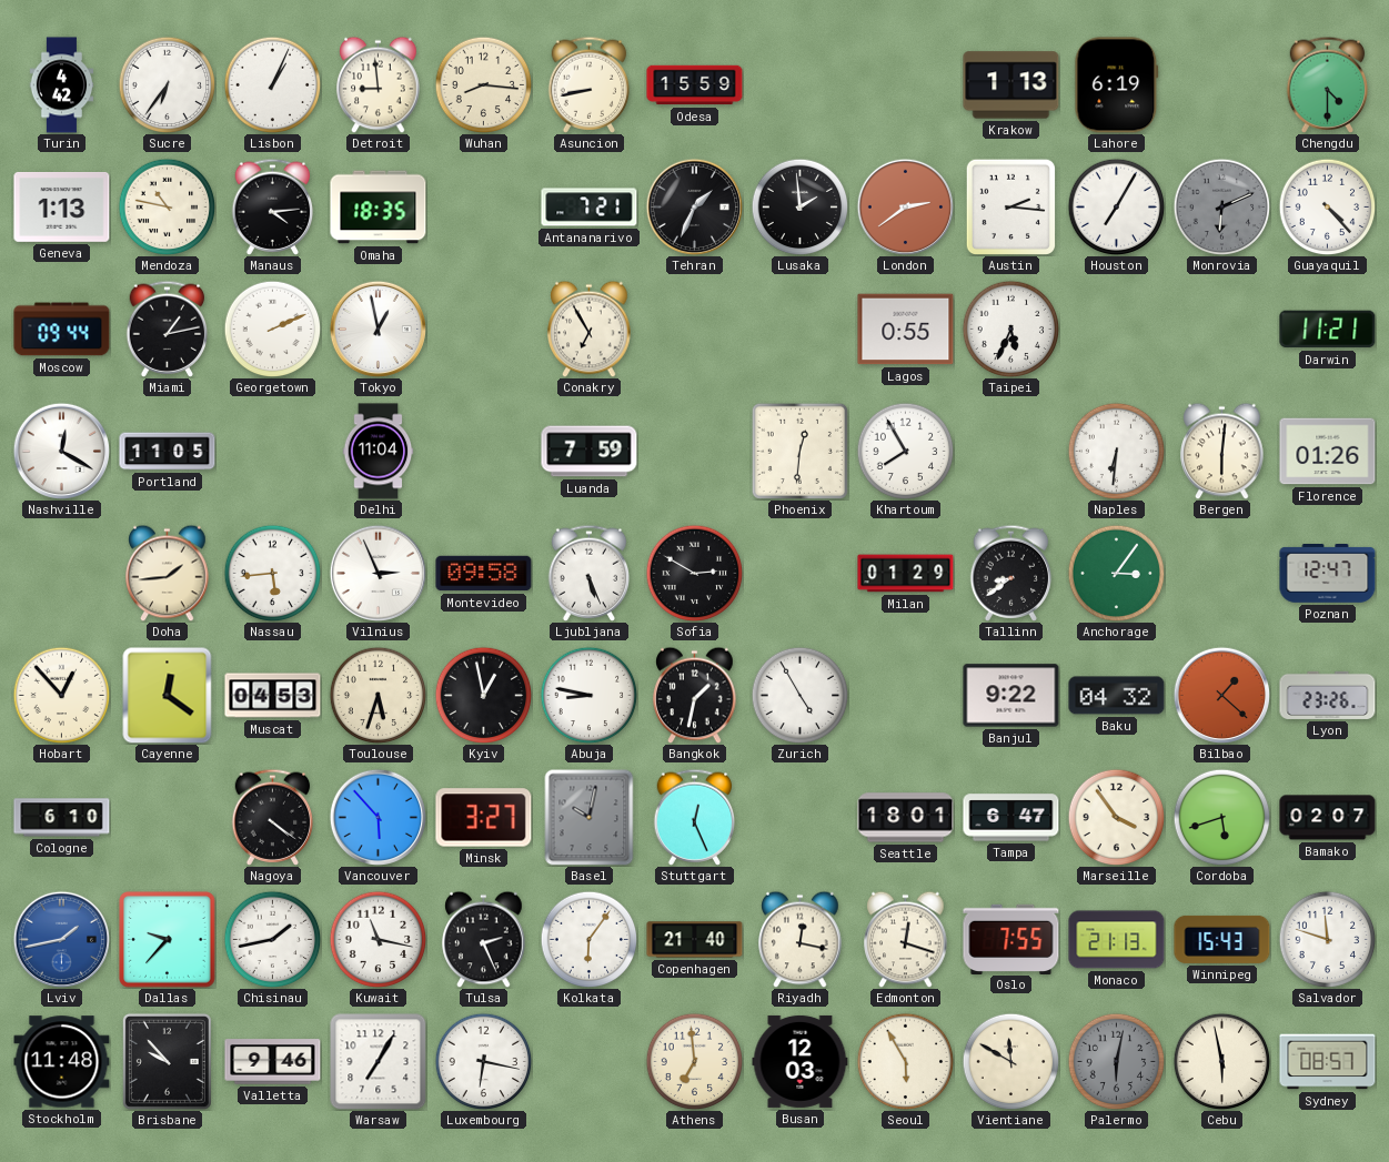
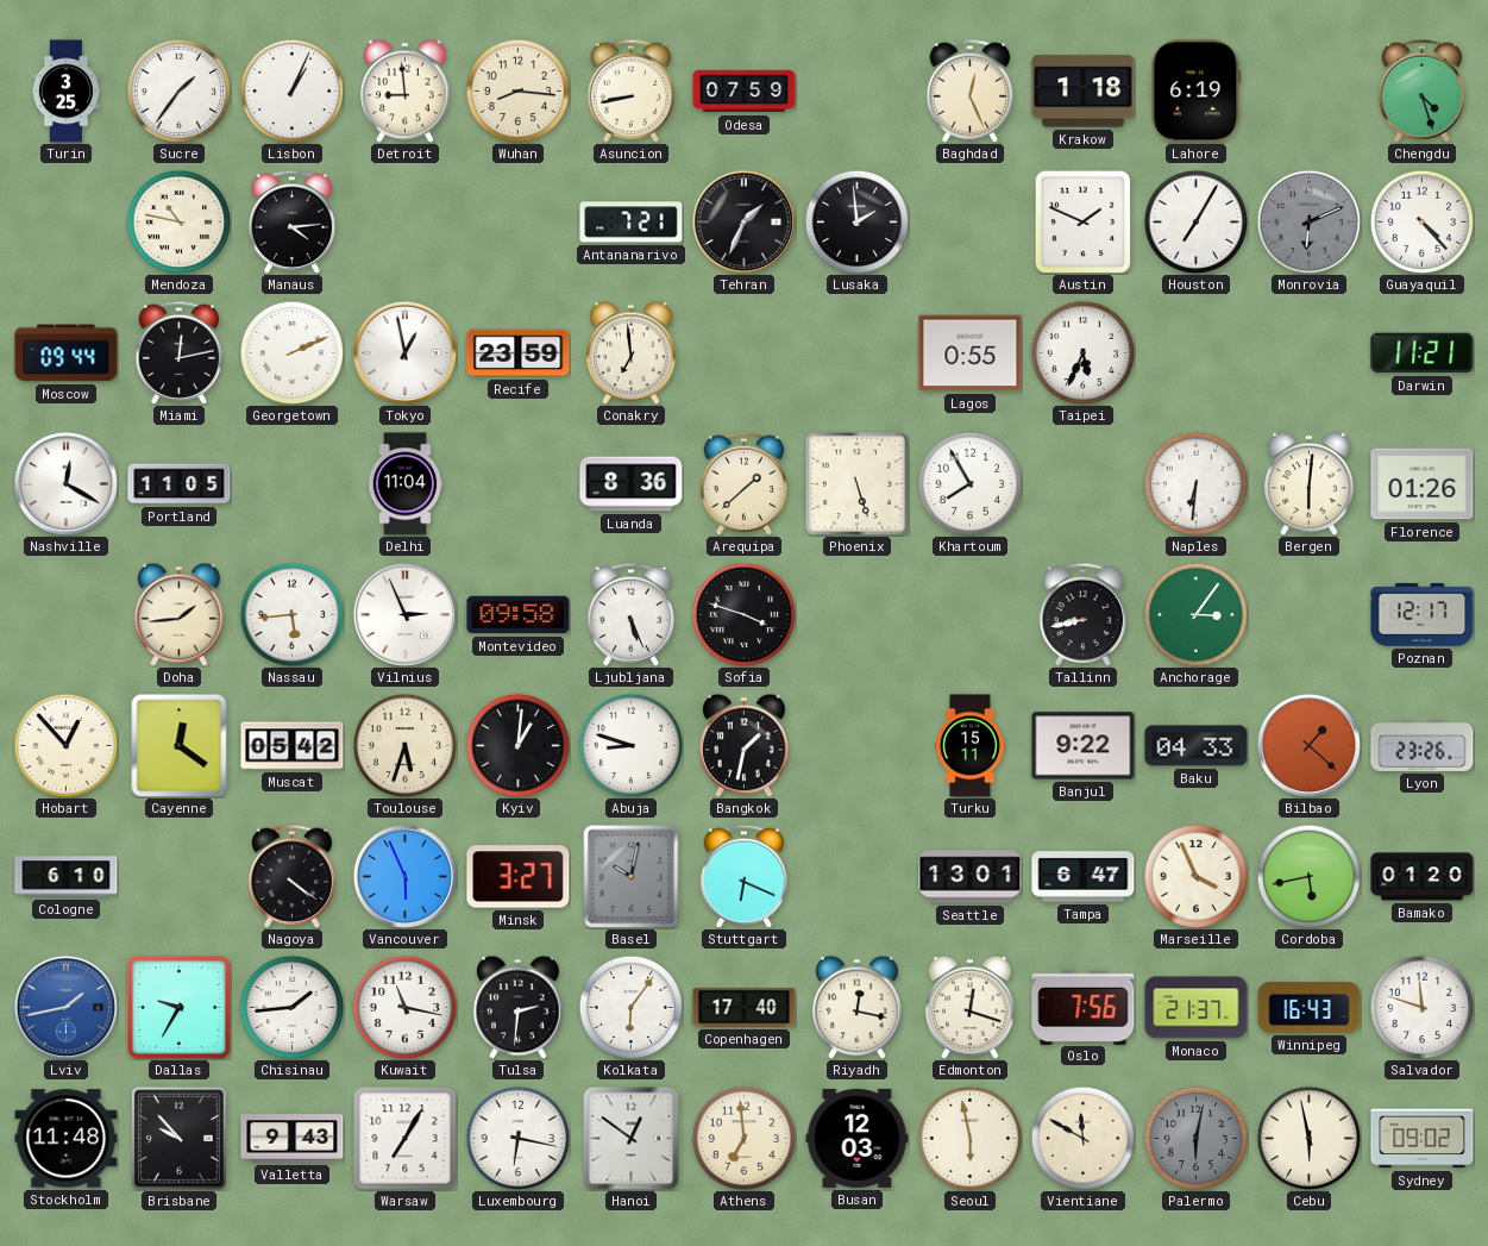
Turin: 4:42 -> 3:25 (67, 92)
Sucre: 6:36 -> 1:36 (178, 90)
Odesa: 15:59 -> 07:59 (745, 92)
Baghdad: none -> 12:26 (971, 90)
Krakow: 1:13 -> 1:18 (1084, 92)
Chengdu: 4:30 -> 4:27 (1423, 90)
Geneva: 1:13 -> none (62, 206)
Omaha: 18:35 -> none (379, 208)
London: 2:39 -> none (905, 206)
Austin: 2:16 -> 1:49 (1082, 221)
Miami: 1:13 -> 12:13 (180, 352)
Recife: none -> 23:59 (519, 353)
Conakry: 6:55 -> 6:59 (632, 352)
Luanda: 7:59 -> 8:36 (632, 484)
Arequipa: none -> 1:38 (745, 483)
Phoenix: 12:31 -> 5:27 (856, 483)
Sofia: 2:50 -> 3:48 (743, 614)
Milan: 01:29 -> none (906, 574)
Tallinn: 8:39 -> 8:43 (1084, 614)
Poznan: 12:47 -> 12:17 (1423, 615)
Muscat: 04:53 -> 05:42 (293, 746)
Kyiv: 12:58 -> 1:01 (517, 745)
Abuja: 8:47 -> 8:48 (630, 745)
Zurich: 4:55 -> none (799, 695)
Turku: none -> 15:11 (969, 746)
Baku: 04:32 -> 04:33 (1197, 746)
Vancouver: 5:53 -> 5:56 (404, 876)
Stuttgart: 12:26 -> 6:19 (745, 876)
Seattle: 18:01 -> 13:01 (971, 877)
Marseille: 3:54 -> 3:56 (1195, 876)
Cordoba: 5:42 -> 5:43 (1308, 876)
Bamako: 02:07 -> 01:20 (1423, 877)
Dallas: 9:37 -> 9:35 (180, 1008)
Chisinau: 1:43 -> 1:44 (291, 1007)
Tulsa: 2:26 -> 2:31 (519, 1007)
Copenhagen: 21:40 -> 17:40 (745, 1008)
Oslo: 7:55 -> 7:56 (1084, 1007)
Monaco: 21:13 -> 21:37 (1197, 1008)
Winnipeg: 15:43 -> 16:43 (1310, 1007)
Valletta: 9:46 -> 9:43 (293, 1139)
Hanoi: none -> 12:51 (632, 1138)
Seoul: 5:55 -> 5:58 (969, 1138)
Sydney: 08:57 -> 09:02 (1423, 1139)
